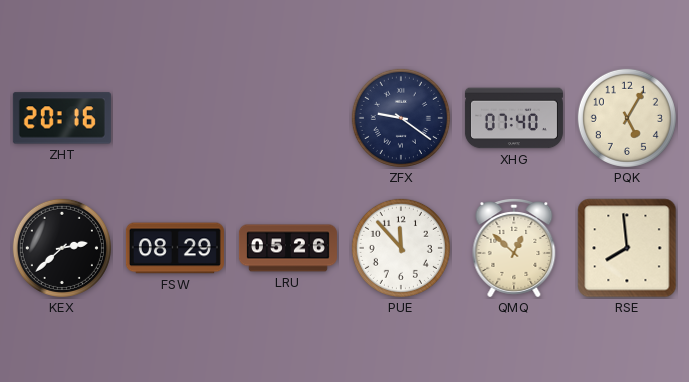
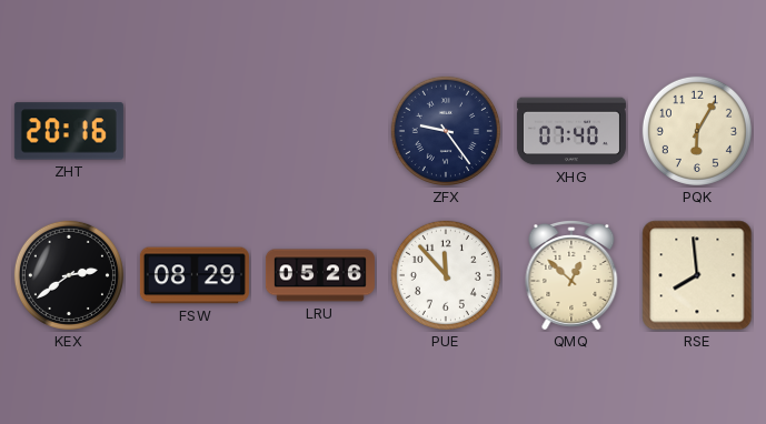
ZFX: 9:21 -> 9:24 (446, 131)
PQK: 5:05 -> 6:05 (697, 131)
KEX: 2:38 -> 2:39 (69, 275)
